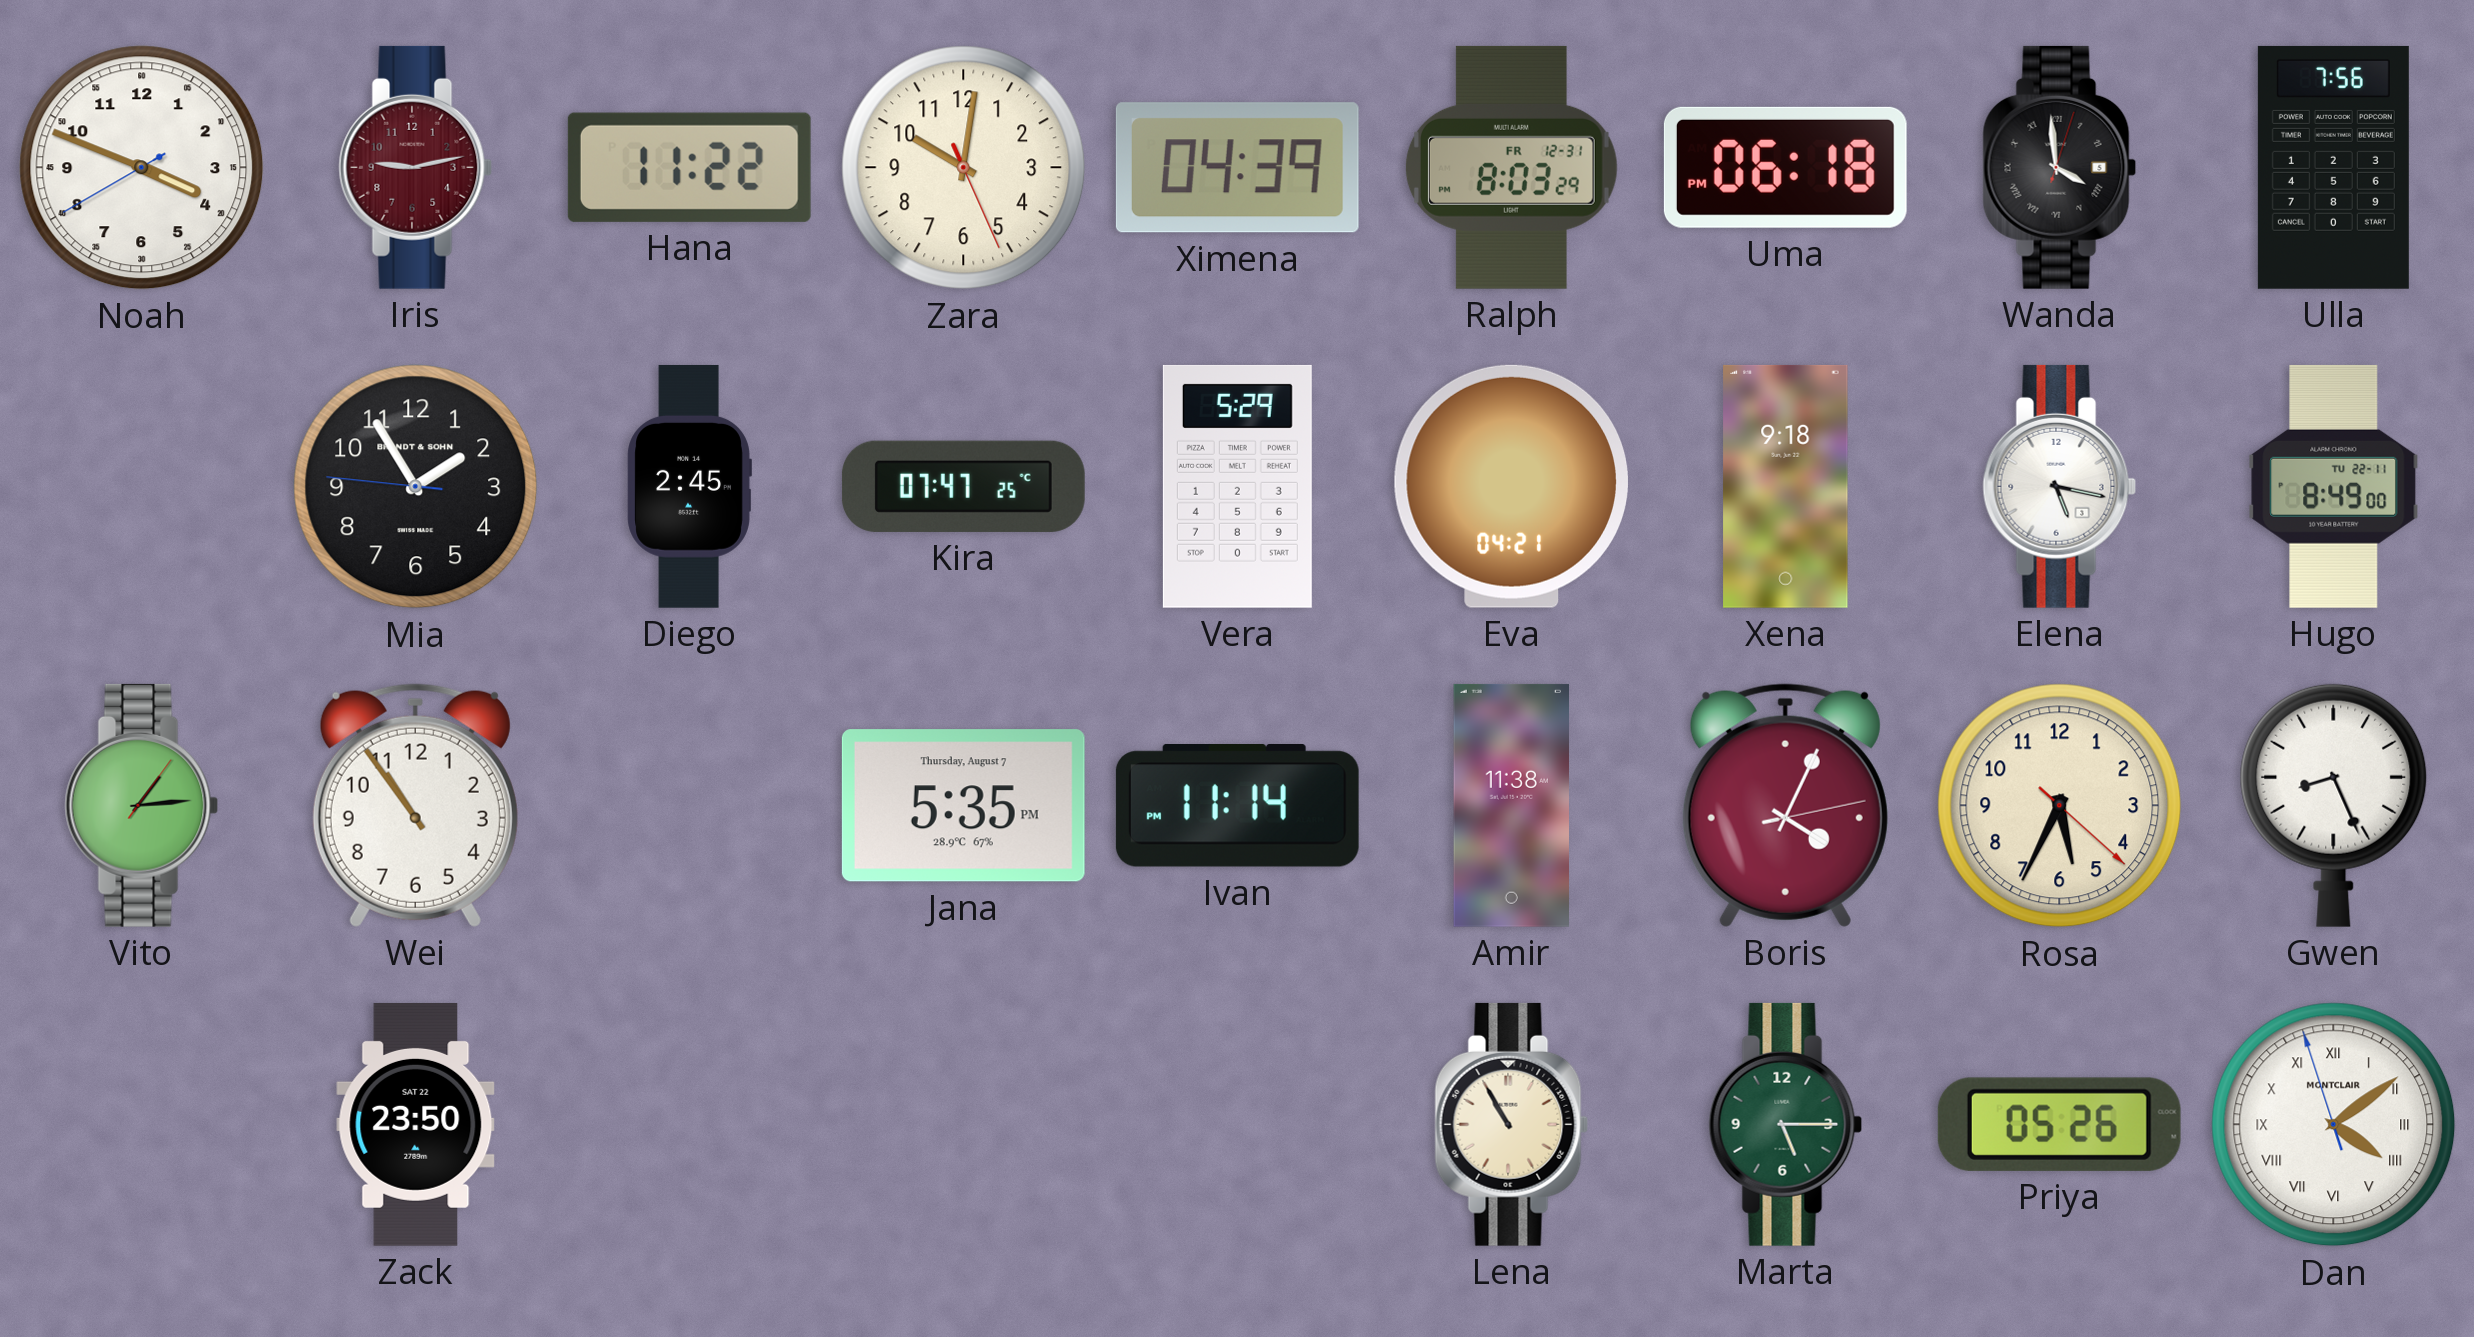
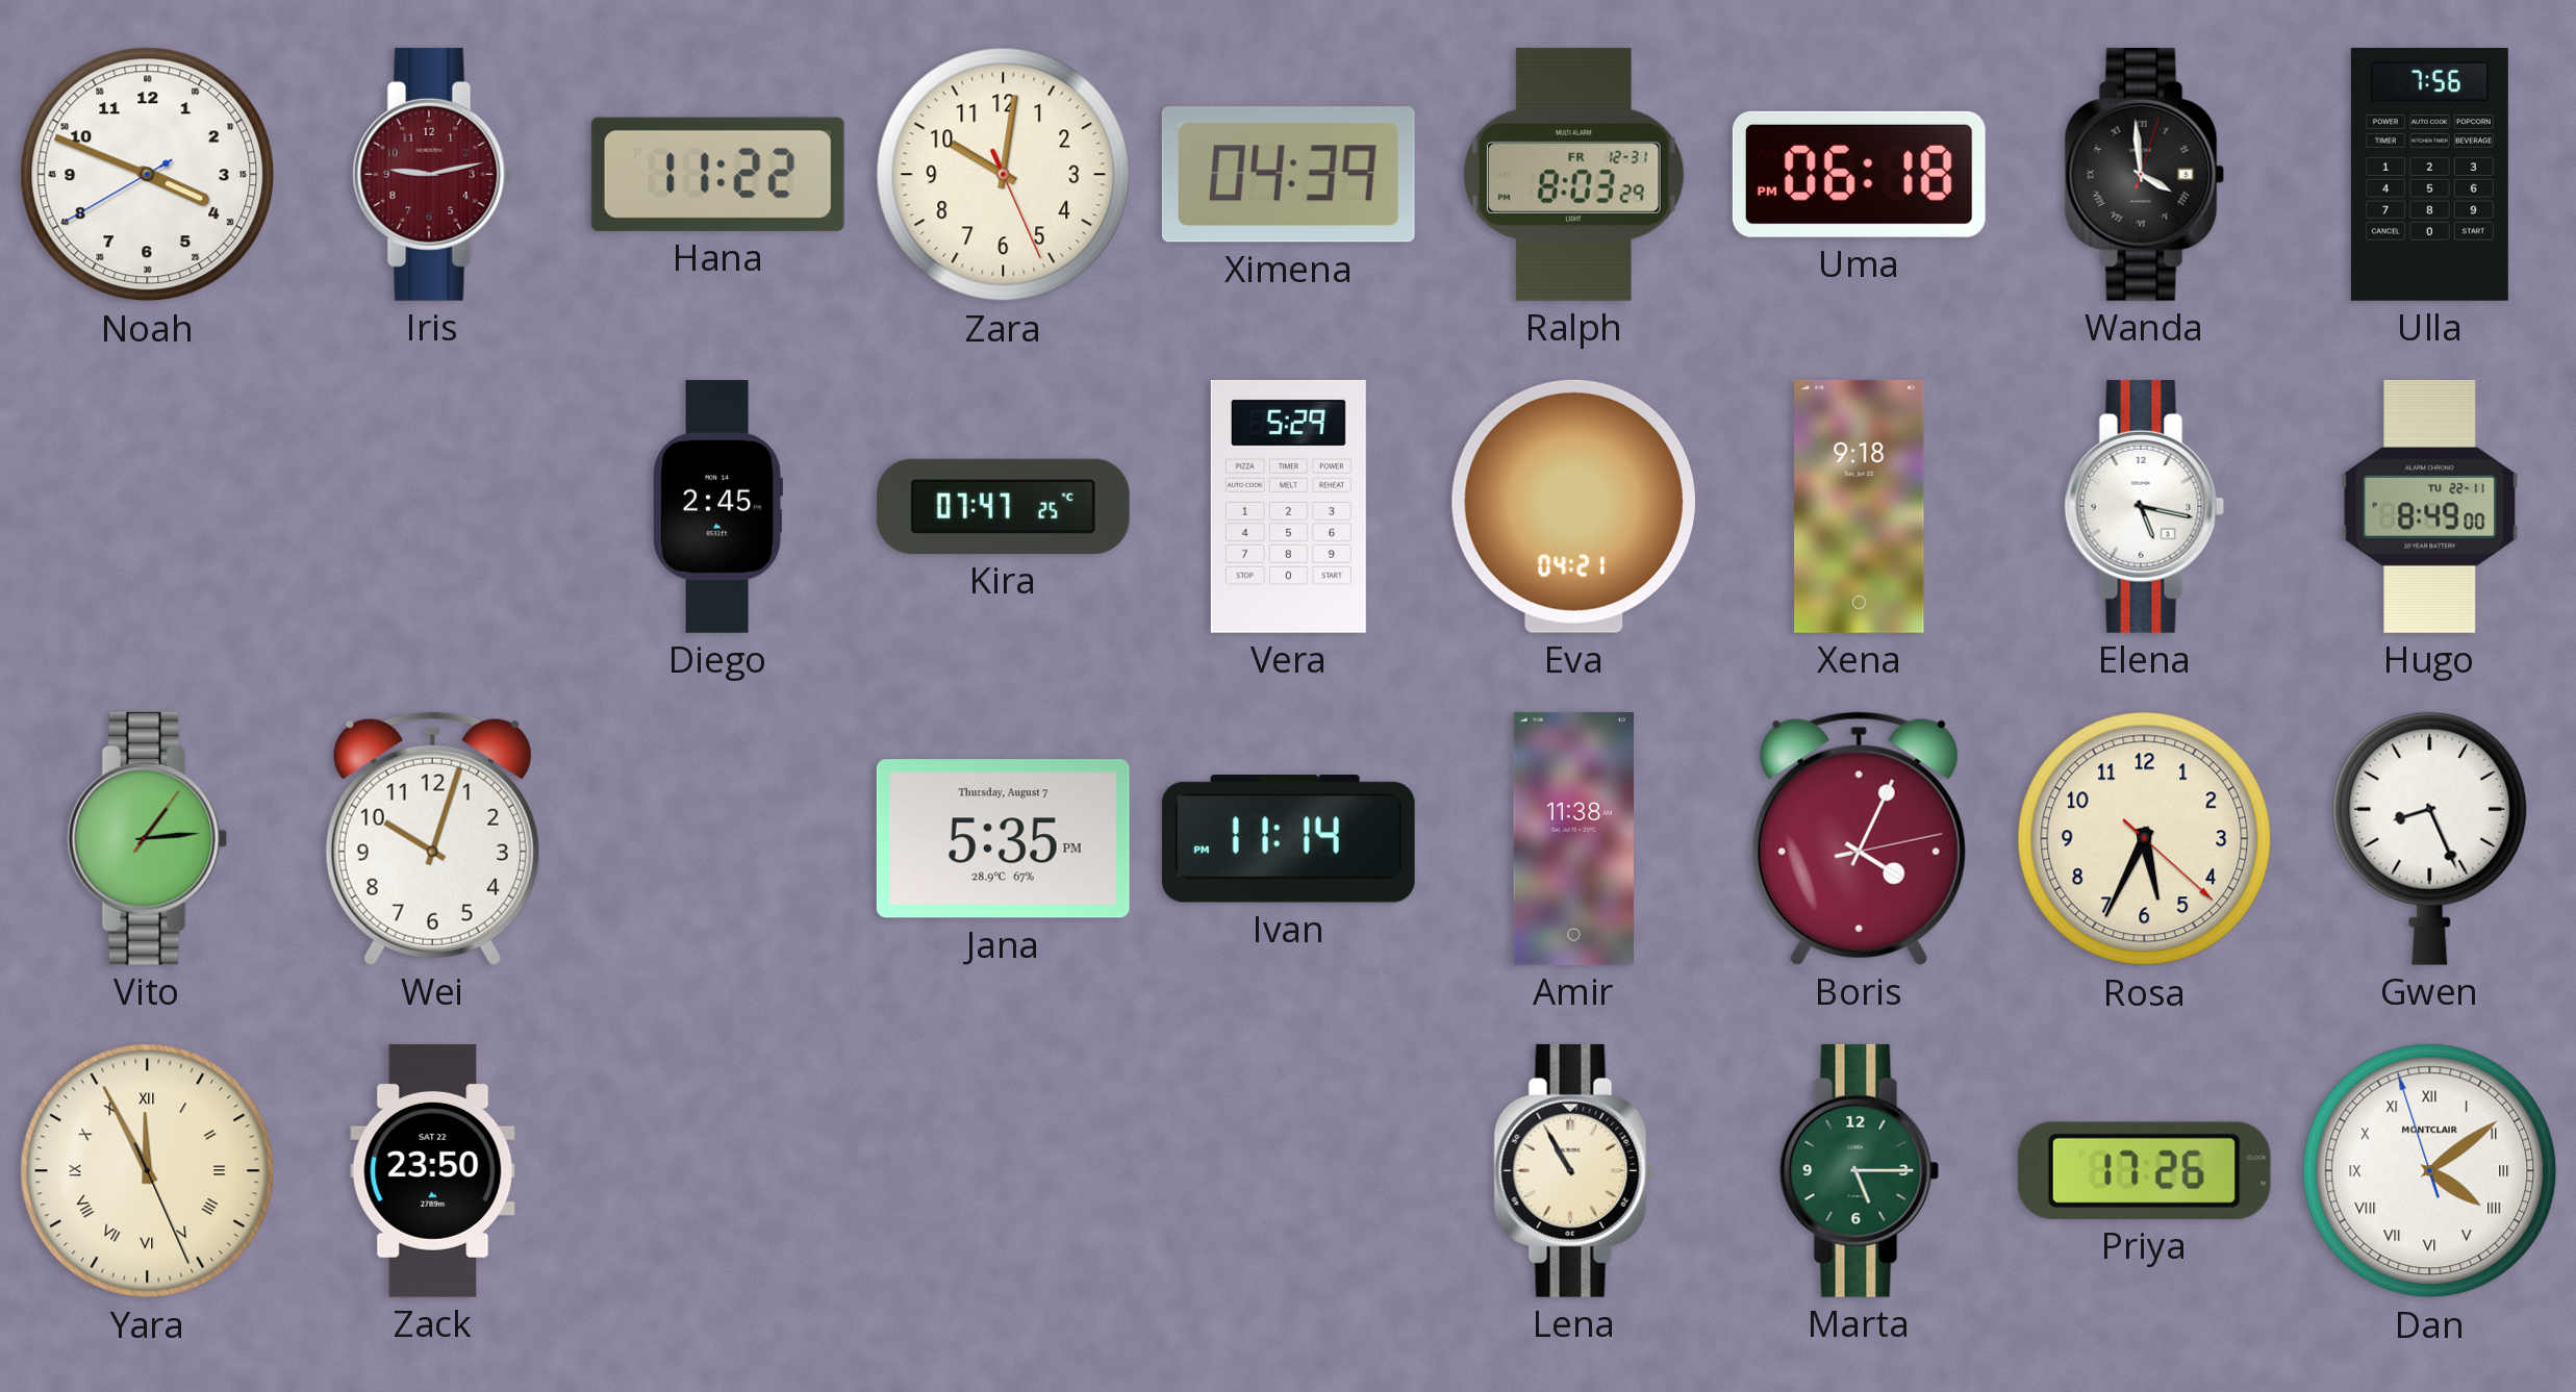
Mia: 1:54 -> none (416, 487)
Wei: 10:54 -> 10:03 (432, 838)
Yara: none -> 11:55 (148, 1171)
Priya: 05:26 -> 17:26 (2144, 1170)
